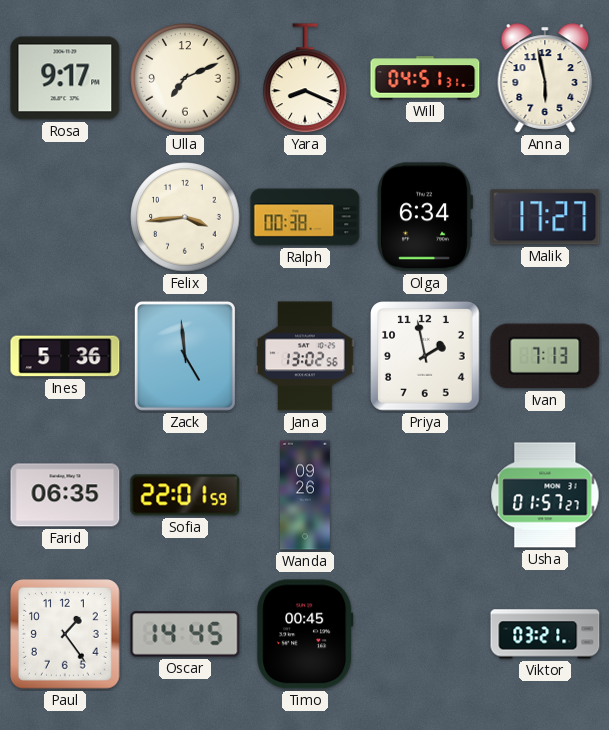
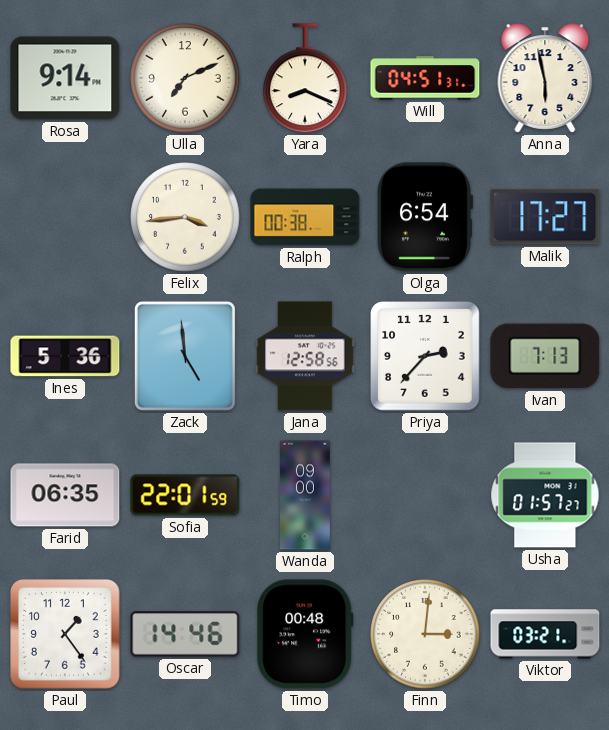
Rosa: 9:17 -> 9:14 (65, 78)
Olga: 6:34 -> 6:54 (424, 217)
Jana: 13:02 -> 12:58 (305, 356)
Priya: 1:58 -> 2:37 (426, 357)
Wanda: 09:26 -> 09:00 (306, 495)
Oscar: 14:45 -> 14:46 (185, 634)
Timo: 00:45 -> 00:48 (305, 634)
Finn: none -> 3:01 (425, 634)
